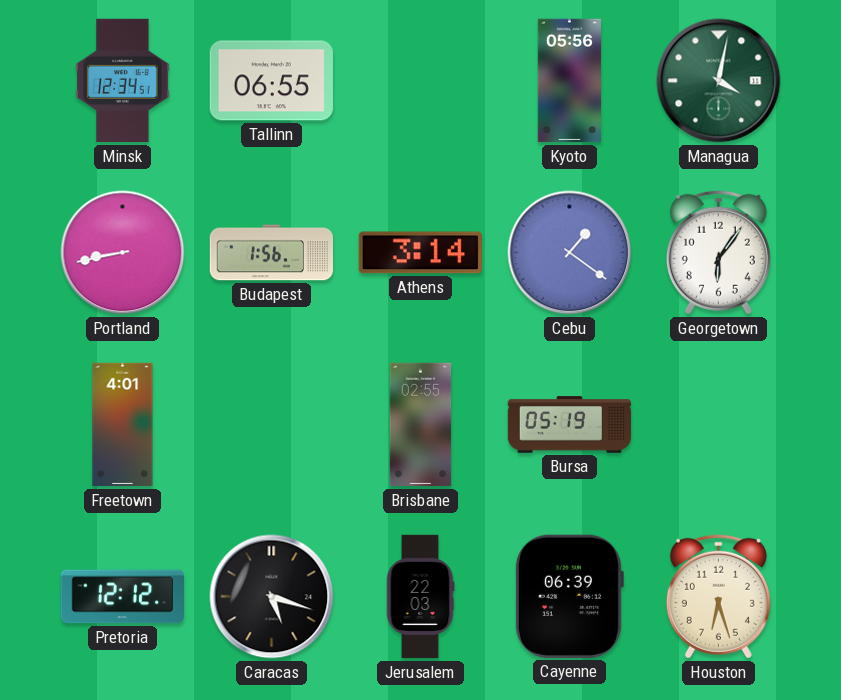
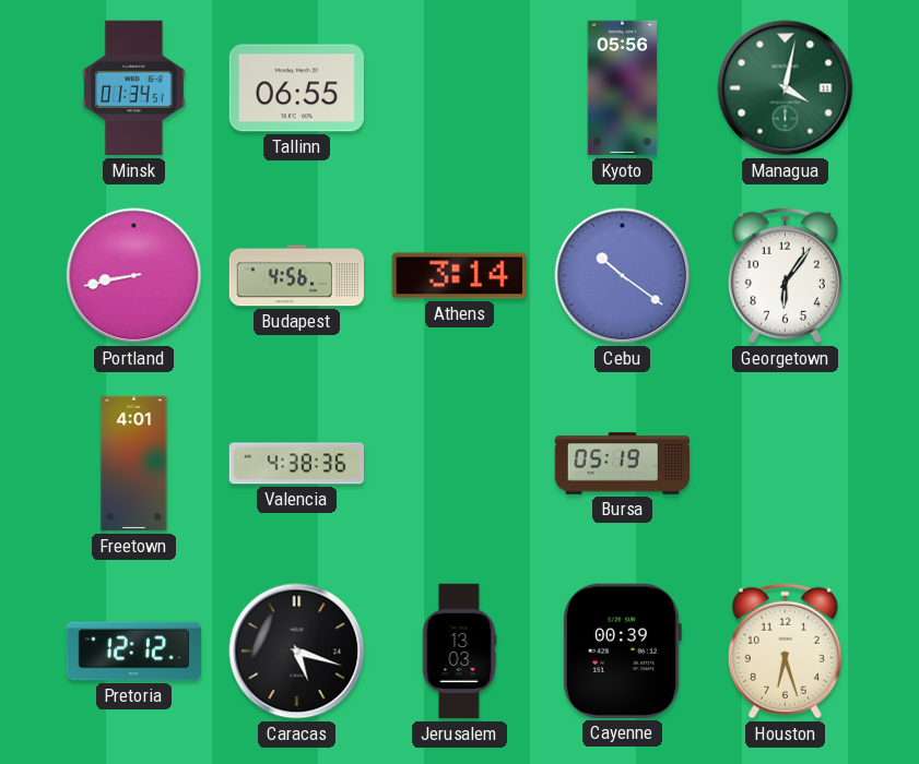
Minsk: 12:34 -> 01:34 (134, 88)
Budapest: 1:56 -> 4:56 (297, 276)
Cebu: 1:21 -> 10:21 (623, 276)
Valencia: none -> 4:38 (296, 464)
Brisbane: 02:55 -> none (421, 425)
Jerusalem: 22:03 -> 13:03 (459, 652)
Cayenne: 06:39 -> 00:39 (622, 650)
